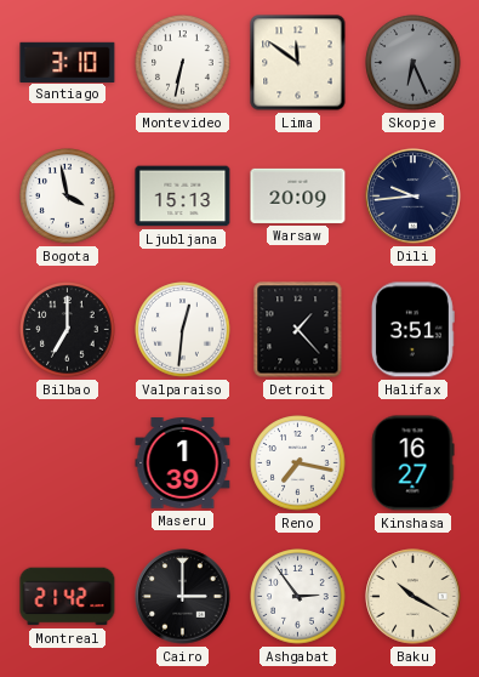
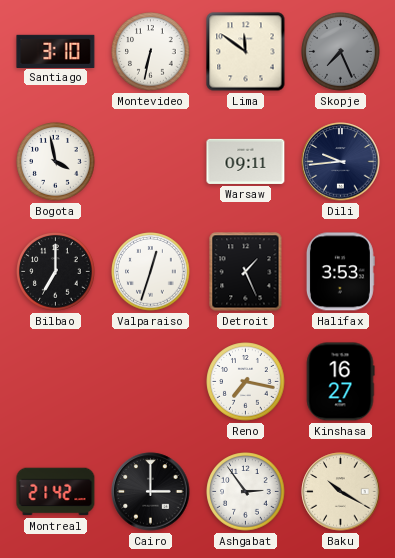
Skopje: 6:26 -> 7:26 (341, 52)
Ljubljana: 15:13 -> none (183, 197)
Warsaw: 20:09 -> 09:11 (246, 161)
Valparaiso: 12:31 -> 12:33 (151, 272)
Detroit: 1:23 -> 1:26 (246, 272)
Halifax: 3:51 -> 3:53 (340, 272)
Maseru: 1:39 -> none (183, 463)
